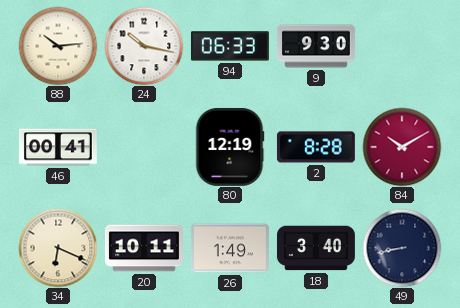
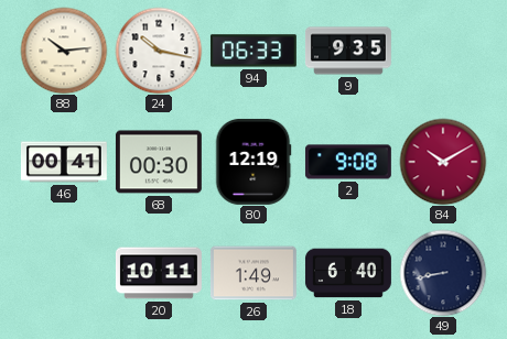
9: 9:30 -> 9:35 (348, 51)
68: none -> 00:30 (159, 162)
2: 8:28 -> 9:08 (348, 162)
34: 6:19 -> none (58, 248)
18: 3:40 -> 6:40 (348, 273)
